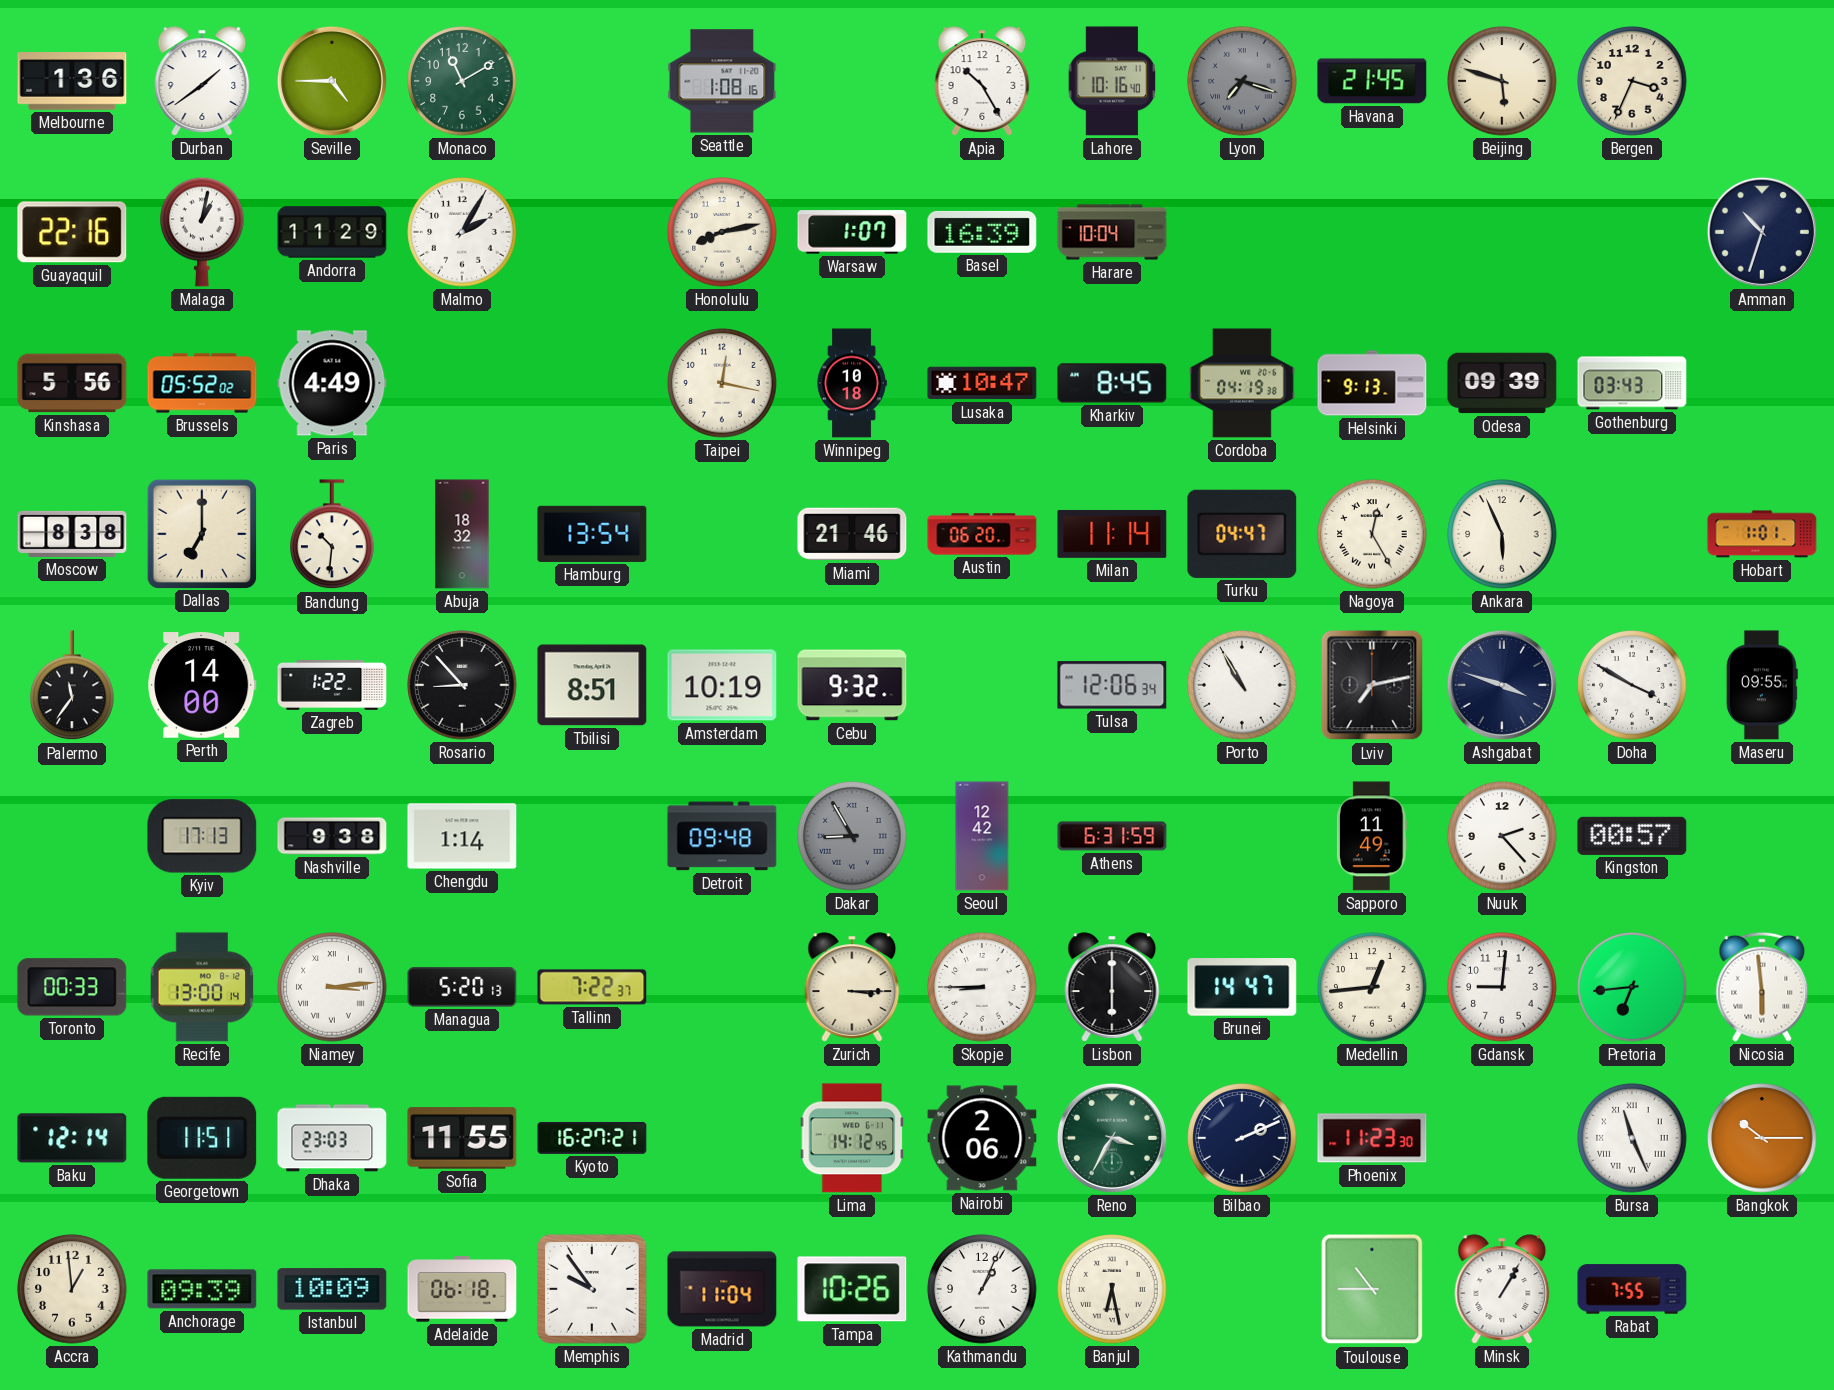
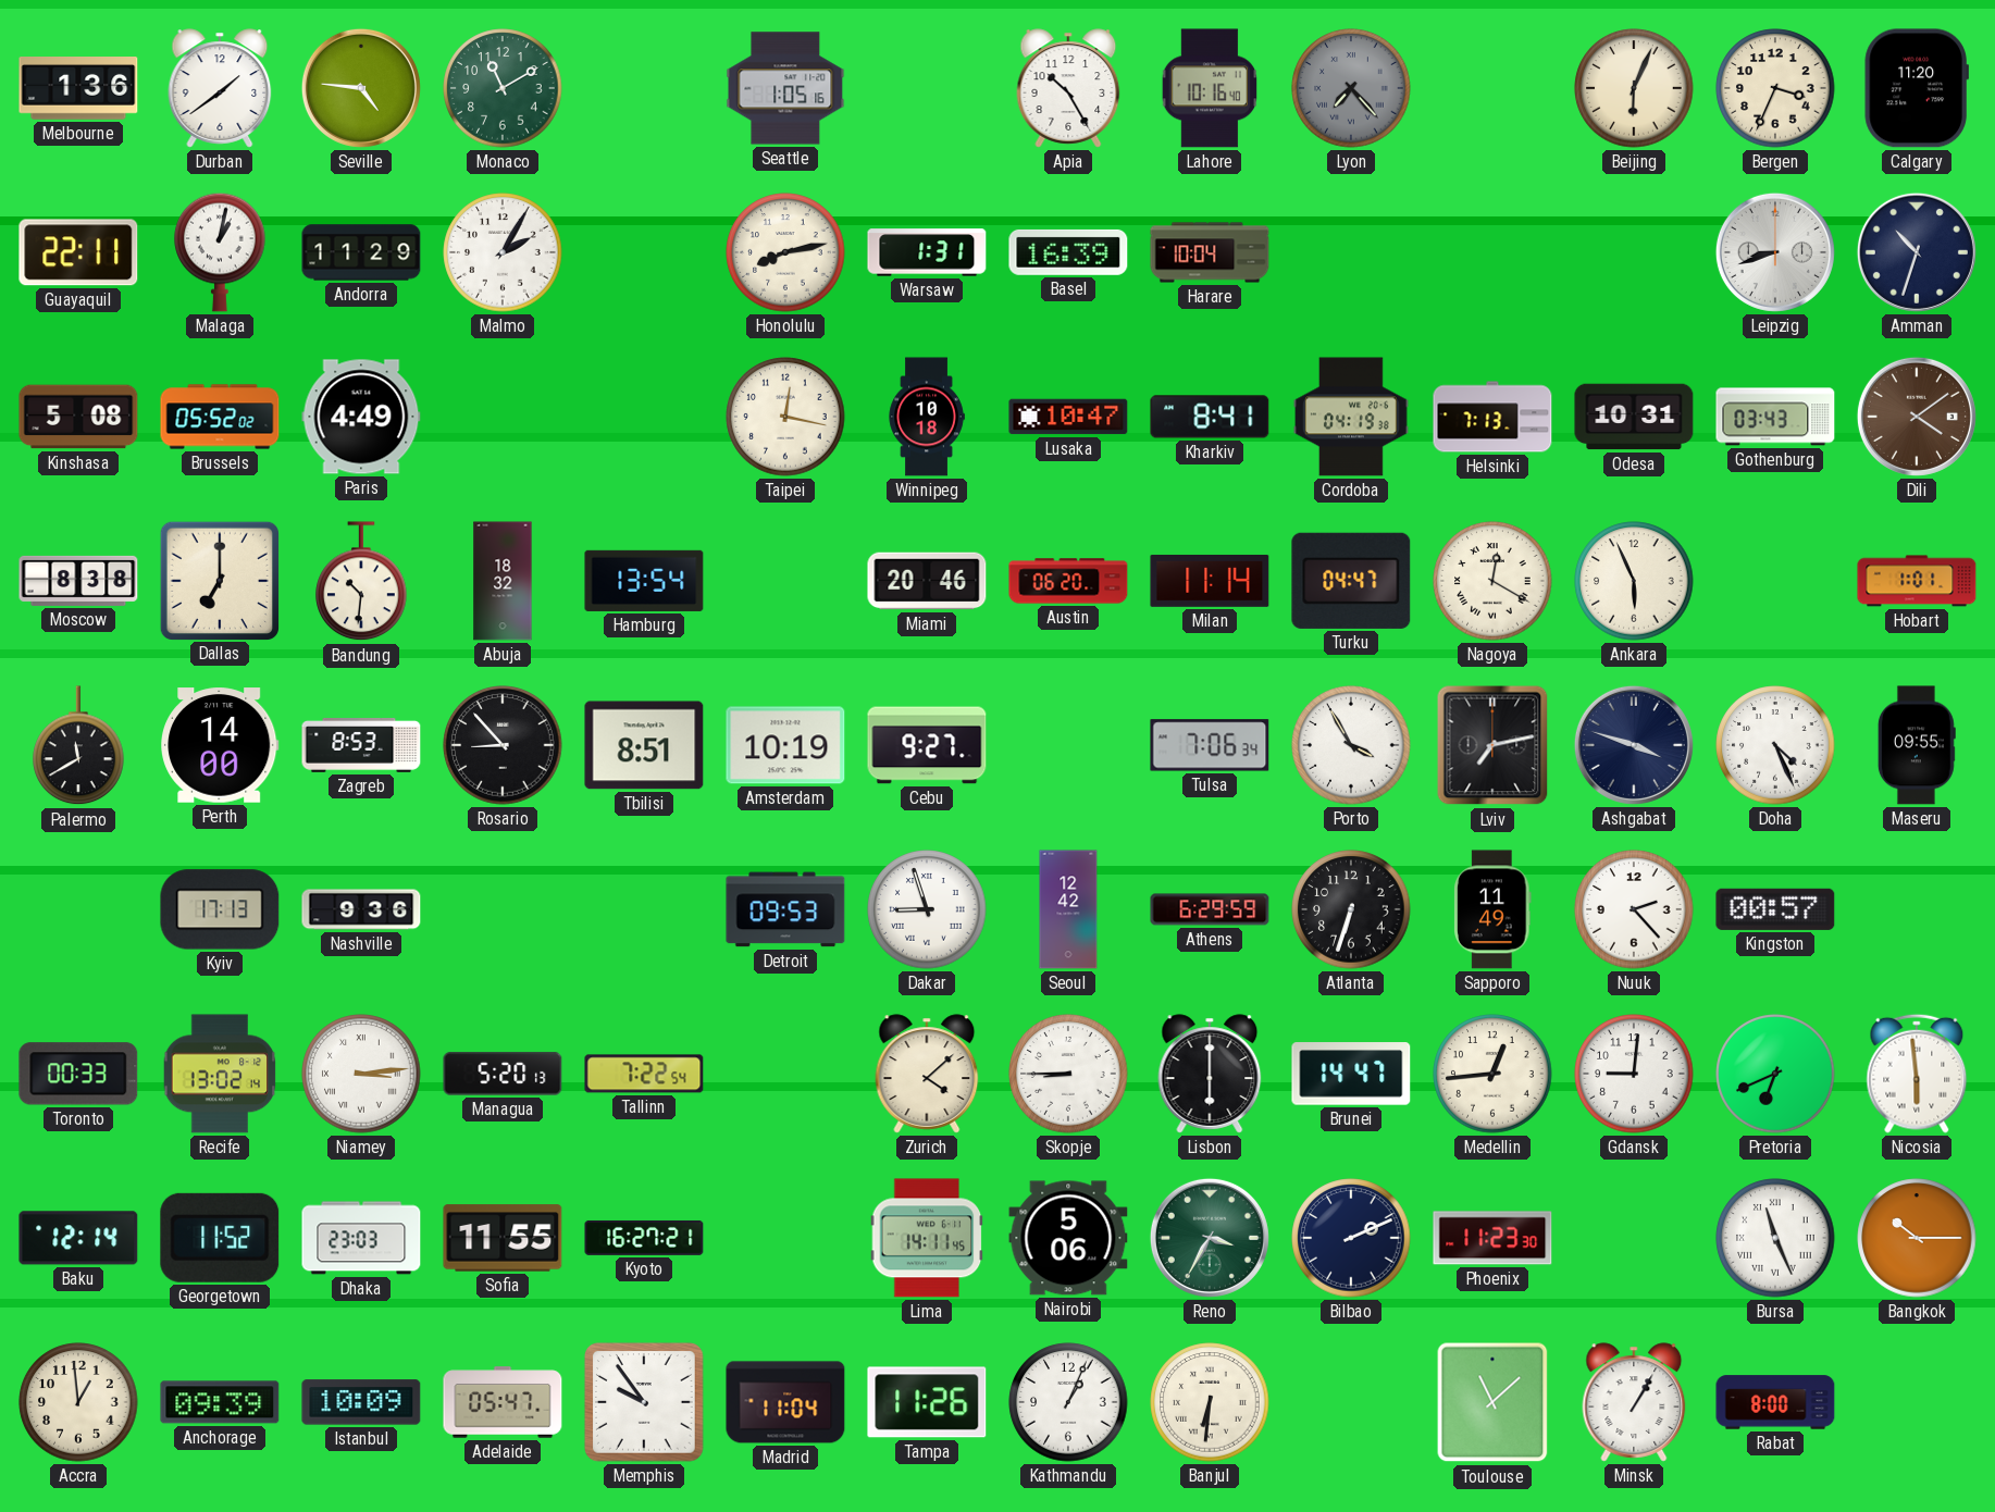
Seville: 4:45 -> 4:46 (361, 88)
Seattle: 1:08 -> 1:05 (785, 88)
Lyon: 7:18 -> 7:23 (1351, 88)
Havana: 21:45 -> none (1372, 81)
Beijing: 5:48 -> 6:04 (1634, 88)
Calgary: none -> 11:20 (1917, 88)
Guayaquil: 22:16 -> 22:11 (78, 252)
Warsaw: 1:07 -> 1:31 (927, 252)
Leipzig: none -> 8:42 (1775, 252)
Kinshasa: 5:56 -> 5:08 (78, 417)
Kharkiv: 8:45 -> 8:41 (1210, 417)
Helsinki: 9:13 -> 7:13 (1492, 417)
Odesa: 09:39 -> 10:31 (1634, 417)
Dili: none -> 4:09 (1917, 417)
Miami: 21:46 -> 20:46 (927, 581)
Nagoya: 12:25 -> 12:20 (1492, 581)
Palermo: 11:36 -> 11:40 (78, 746)
Zagreb: 1:22 -> 8:53 (361, 745)
Cebu: 9:32 -> 9:27 (927, 745)
Tulsa: 12:06 -> 7:06 (1210, 745)
Porto: 10:55 -> 3:55 (1351, 745)
Doha: 3:50 -> 4:26 (1775, 745)
Nashville: 9:38 -> 9:36 (361, 909)
Chengdu: 1:14 -> none (462, 836)
Detroit: 09:48 -> 09:53 (785, 909)
Dakar: 8:55 -> 8:57 (927, 909)
Dakar dial: grey -> white (927, 909)
Athens: 6:31 -> 6:29 (1210, 909)
Atlanta: none -> 6:33 (1351, 909)
Recife: 13:00 -> 13:02 (220, 1074)
Tallinn: 7:22:37 -> 7:22:54 (644, 1074)
Zurich: 3:15 -> 4:08 (927, 1074)
Pretoria: 6:44 -> 6:41 (1775, 1074)
Georgetown: 11:51 -> 11:52 (220, 1238)
Lima: 14:12 -> 14:11 (927, 1238)
Nairobi: 2:06 -> 5:06 (1068, 1238)
Adelaide: 06:18 -> 05:47 (503, 1402)
Tampa: 10:26 -> 11:26 (927, 1402)
Banjul: 6:28 -> 6:31 (1210, 1402)
Toulouse: 10:45 -> 11:08 (1492, 1402)
Rabat: 7:55 -> 8:00 (1775, 1402)
